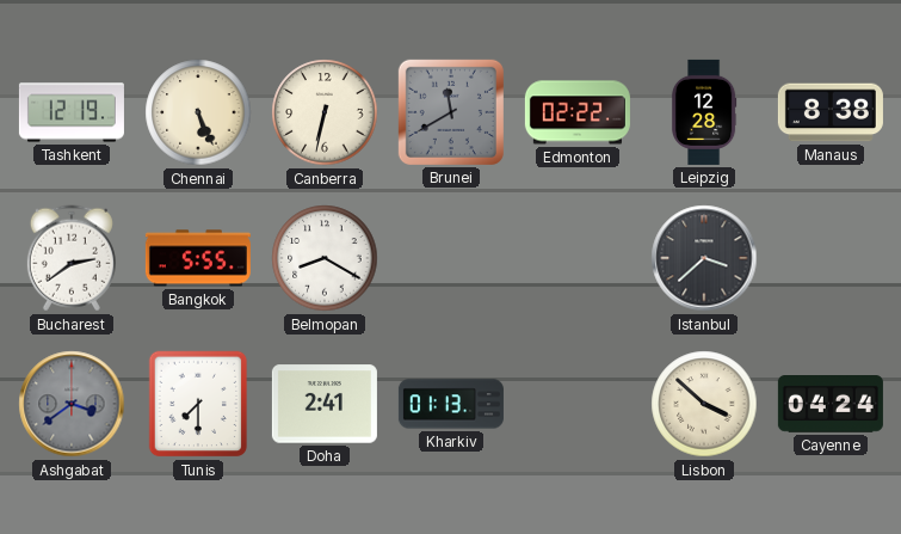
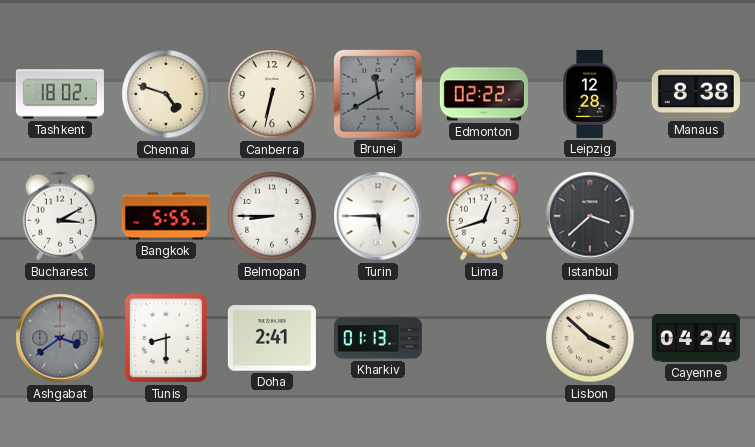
Tashkent: 12:19 -> 18:02 (60, 94)
Chennai: 5:26 -> 4:48 (166, 94)
Bucharest: 2:39 -> 3:10 (60, 216)
Belmopan: 8:20 -> 8:45 (272, 216)
Turin: none -> 5:45 (378, 216)
Lima: none -> 12:42 (484, 216)
Tunis: 7:30 -> 8:30 (166, 338)
